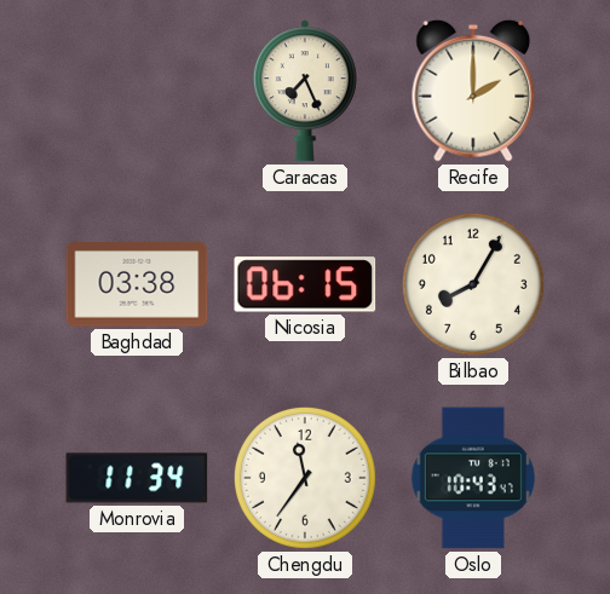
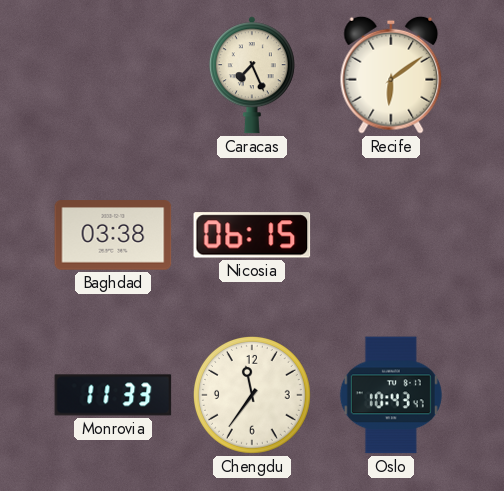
Recife: 2:00 -> 6:09 (391, 75)
Bilbao: 8:05 -> none (473, 284)
Monrovia: 11:34 -> 11:33 (113, 395)
